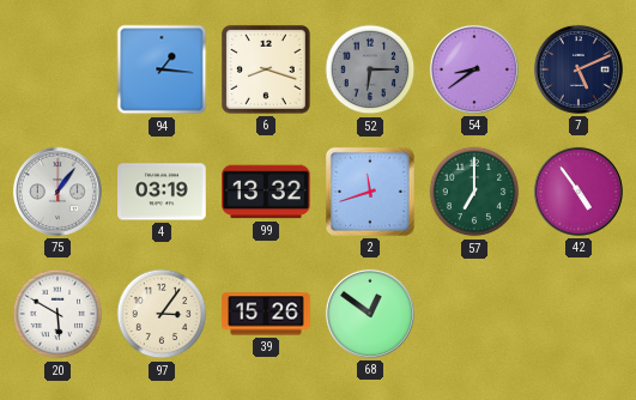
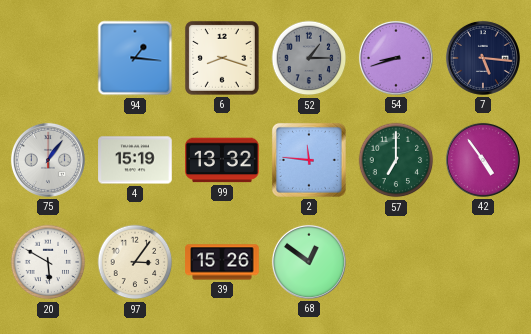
52: 6:15 -> 1:15 (309, 58)
54: 8:39 -> 8:42 (396, 58)
7: 5:11 -> 5:16 (483, 58)
4: 03:19 -> 15:19 (135, 160)
2: 11:42 -> 11:46 (309, 160)
